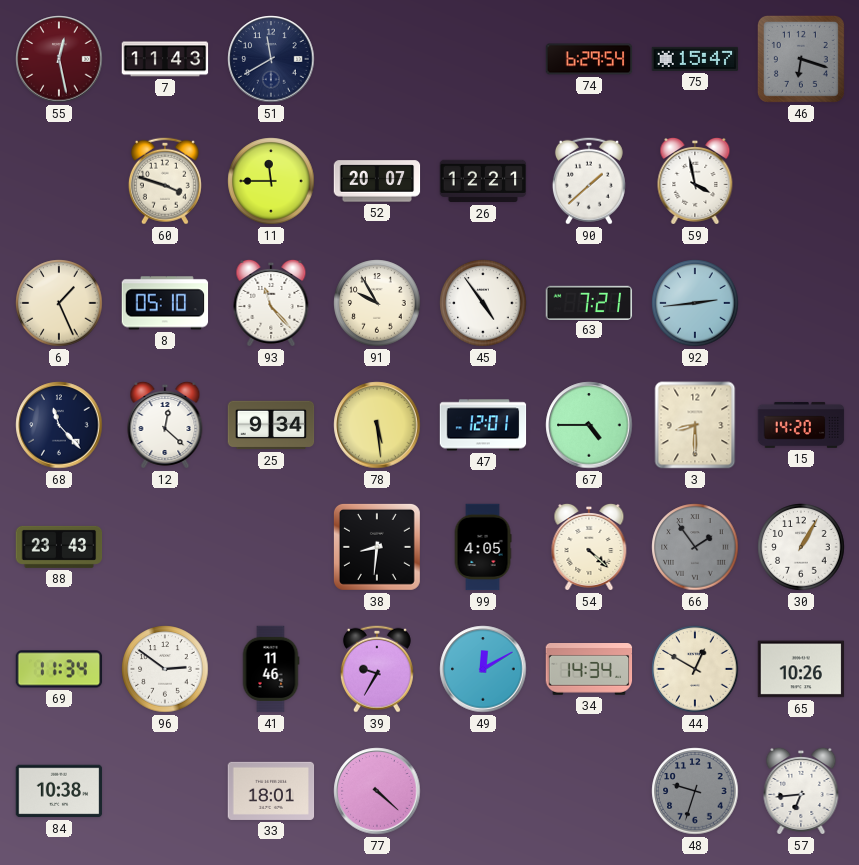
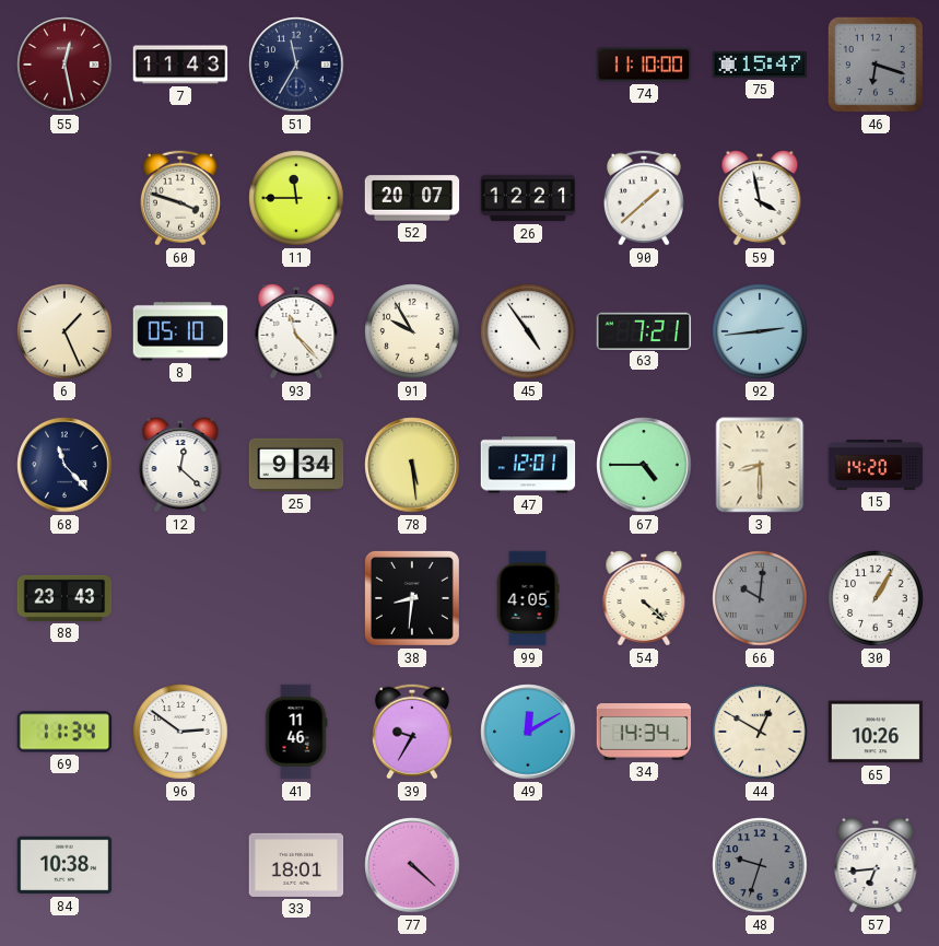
51: 11:40 -> 11:35 (296, 65)
74: 6:29 -> 11:10 (644, 65)
66: 1:54 -> 10:01 (760, 598)
